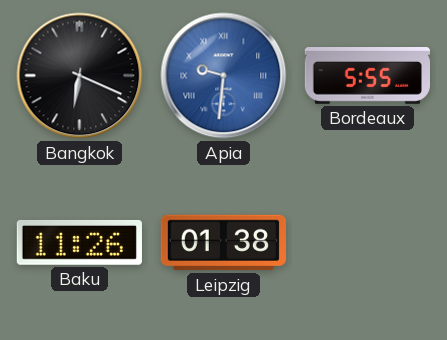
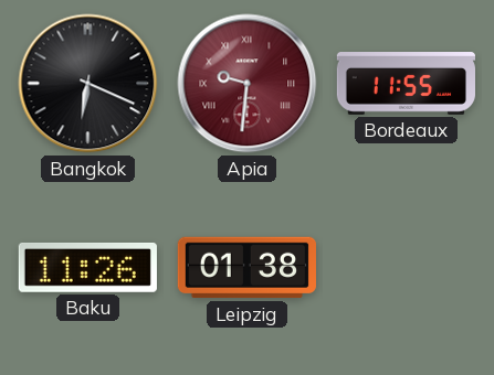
Apia dial: blue -> burgundy (248, 84)
Bordeaux: 5:55 -> 11:55 (406, 84)
